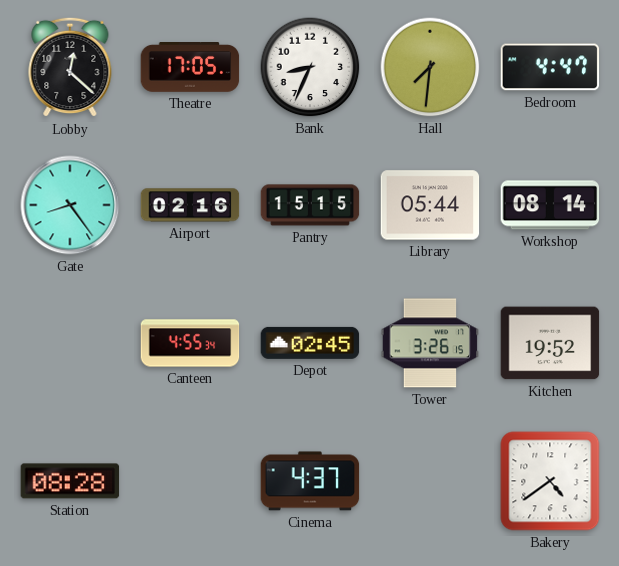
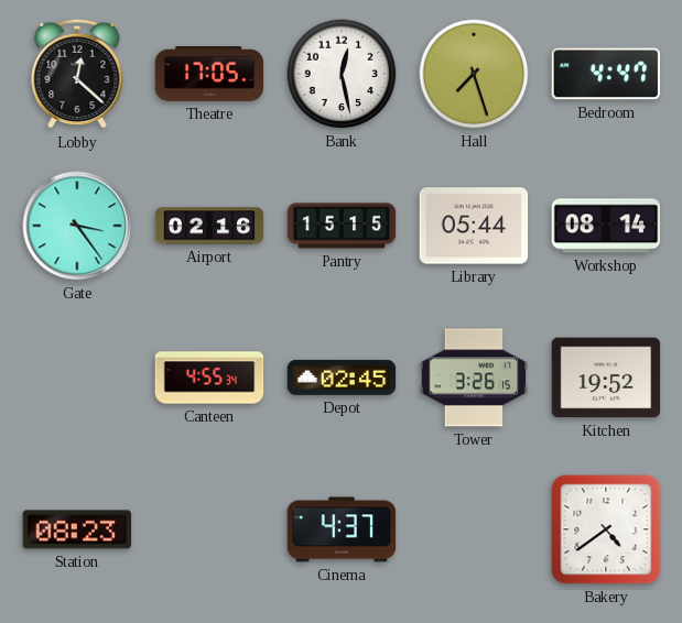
Bank: 8:34 -> 12:28 (342, 74)
Hall: 7:31 -> 7:27 (474, 74)
Gate: 8:24 -> 3:24 (77, 226)
Station: 08:28 -> 08:23 (77, 529)
